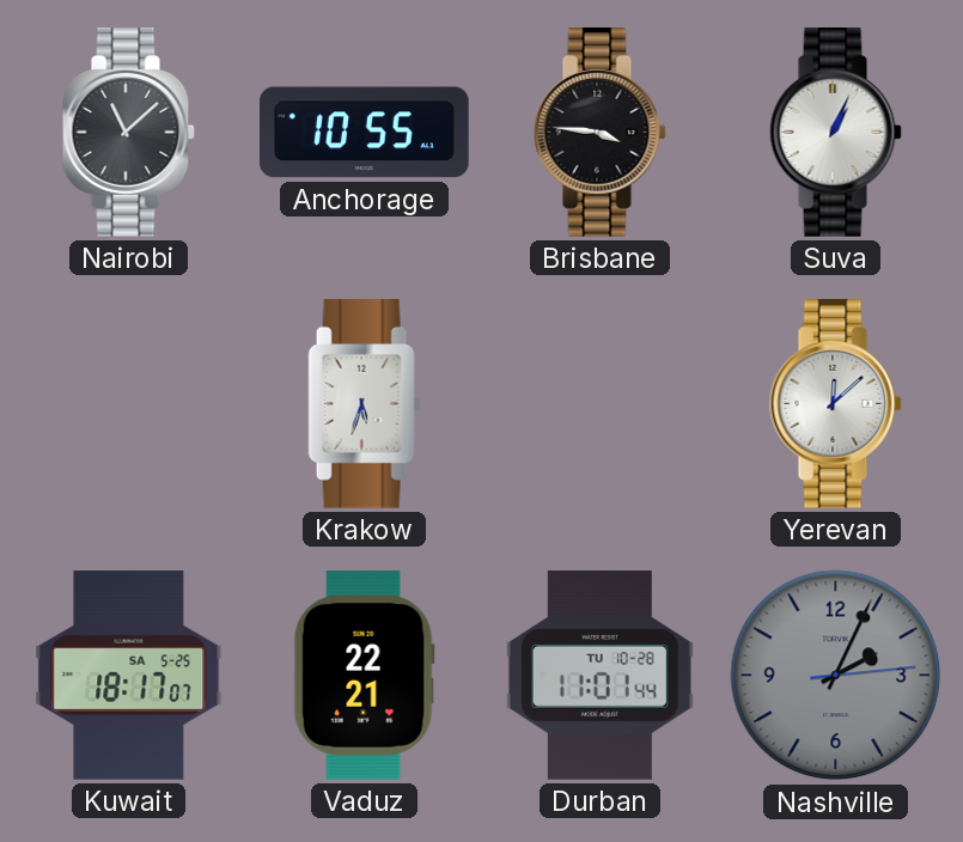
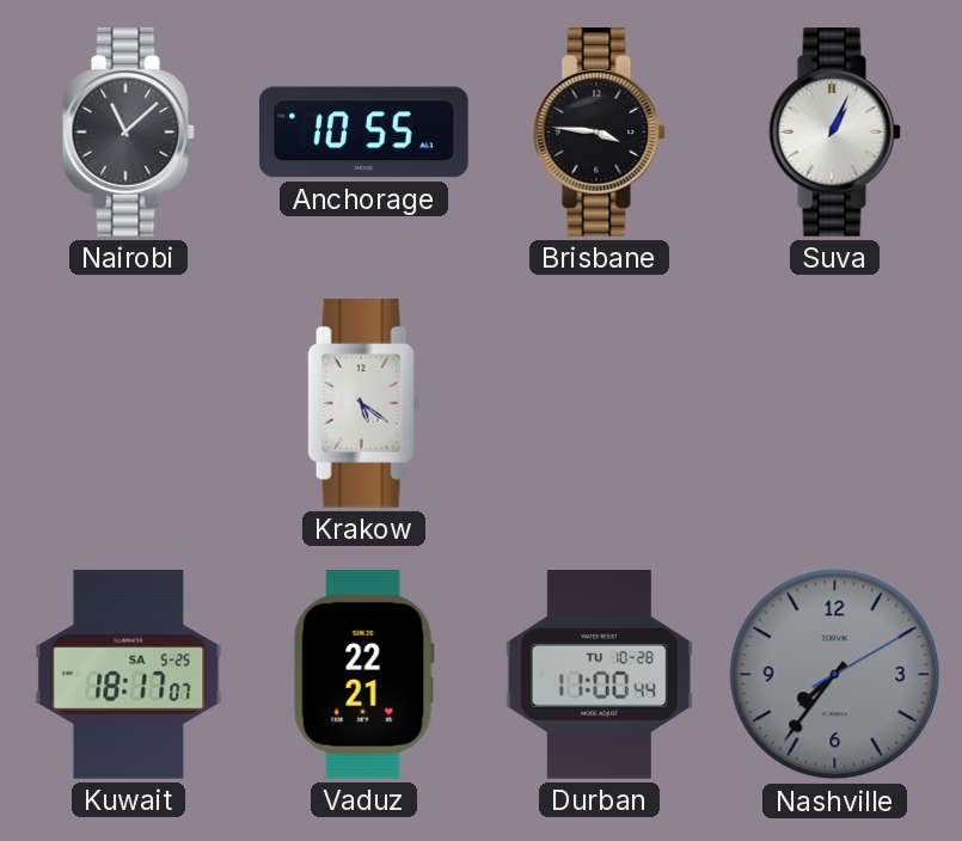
Krakow: 5:33 -> 5:21 (364, 404)
Yerevan: 12:08 -> none (835, 404)
Durban: 11:01 -> 11:00 (599, 675)
Nashville: 2:04 -> 7:36 (835, 675)
